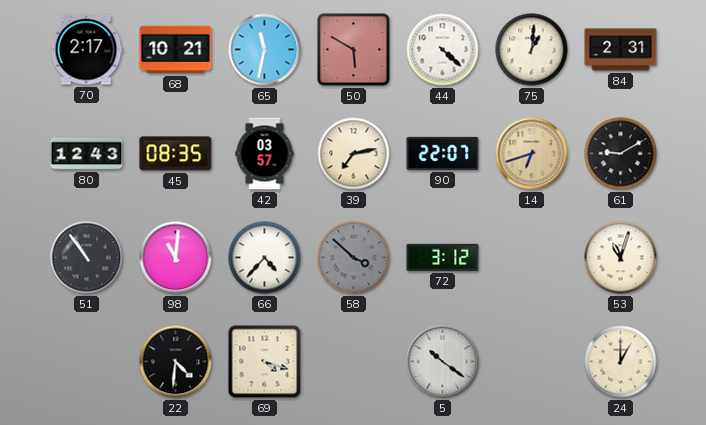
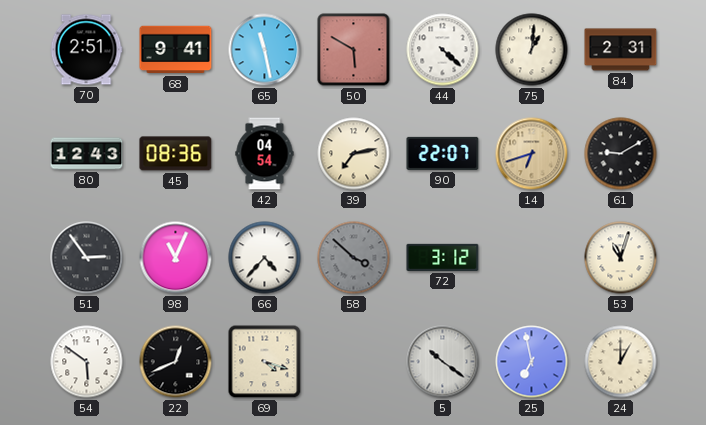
70: 2:17 -> 2:51 (86, 50)
68: 10:21 -> 9:41 (176, 50)
65: 11:32 -> 11:28 (265, 50)
45: 08:35 -> 08:36 (176, 154)
42: 03:57 -> 04:54 (265, 154)
51: 10:54 -> 2:54 (87, 258)
98: 11:01 -> 11:04 (176, 258)
54: none -> 5:51 (87, 362)
22: 4:31 -> 12:41 (176, 362)
25: none -> 6:58 (532, 362)
